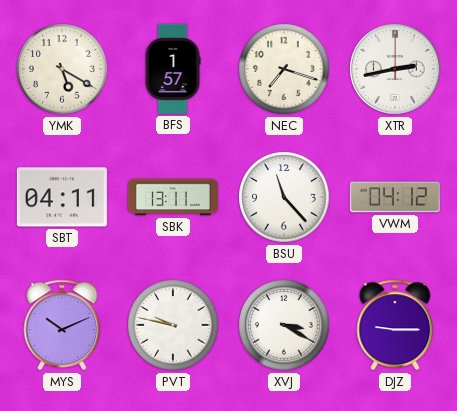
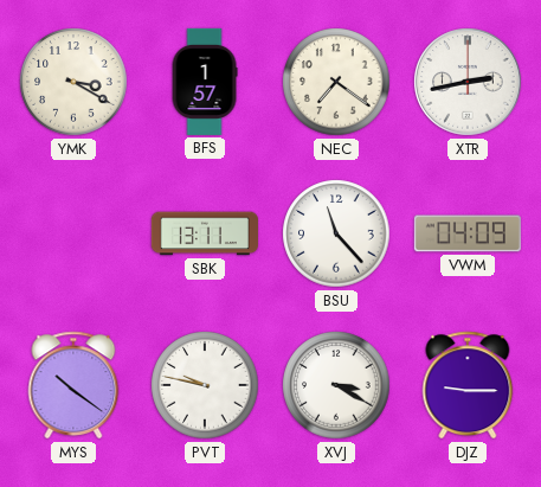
YMK: 5:20 -> 3:20 (73, 82)
NEC: 7:18 -> 7:21 (336, 82)
SBT: 04:11 -> none (62, 197)
VWM: 04:12 -> 04:09 (468, 233)
MYS: 10:11 -> 10:21 (73, 385)
